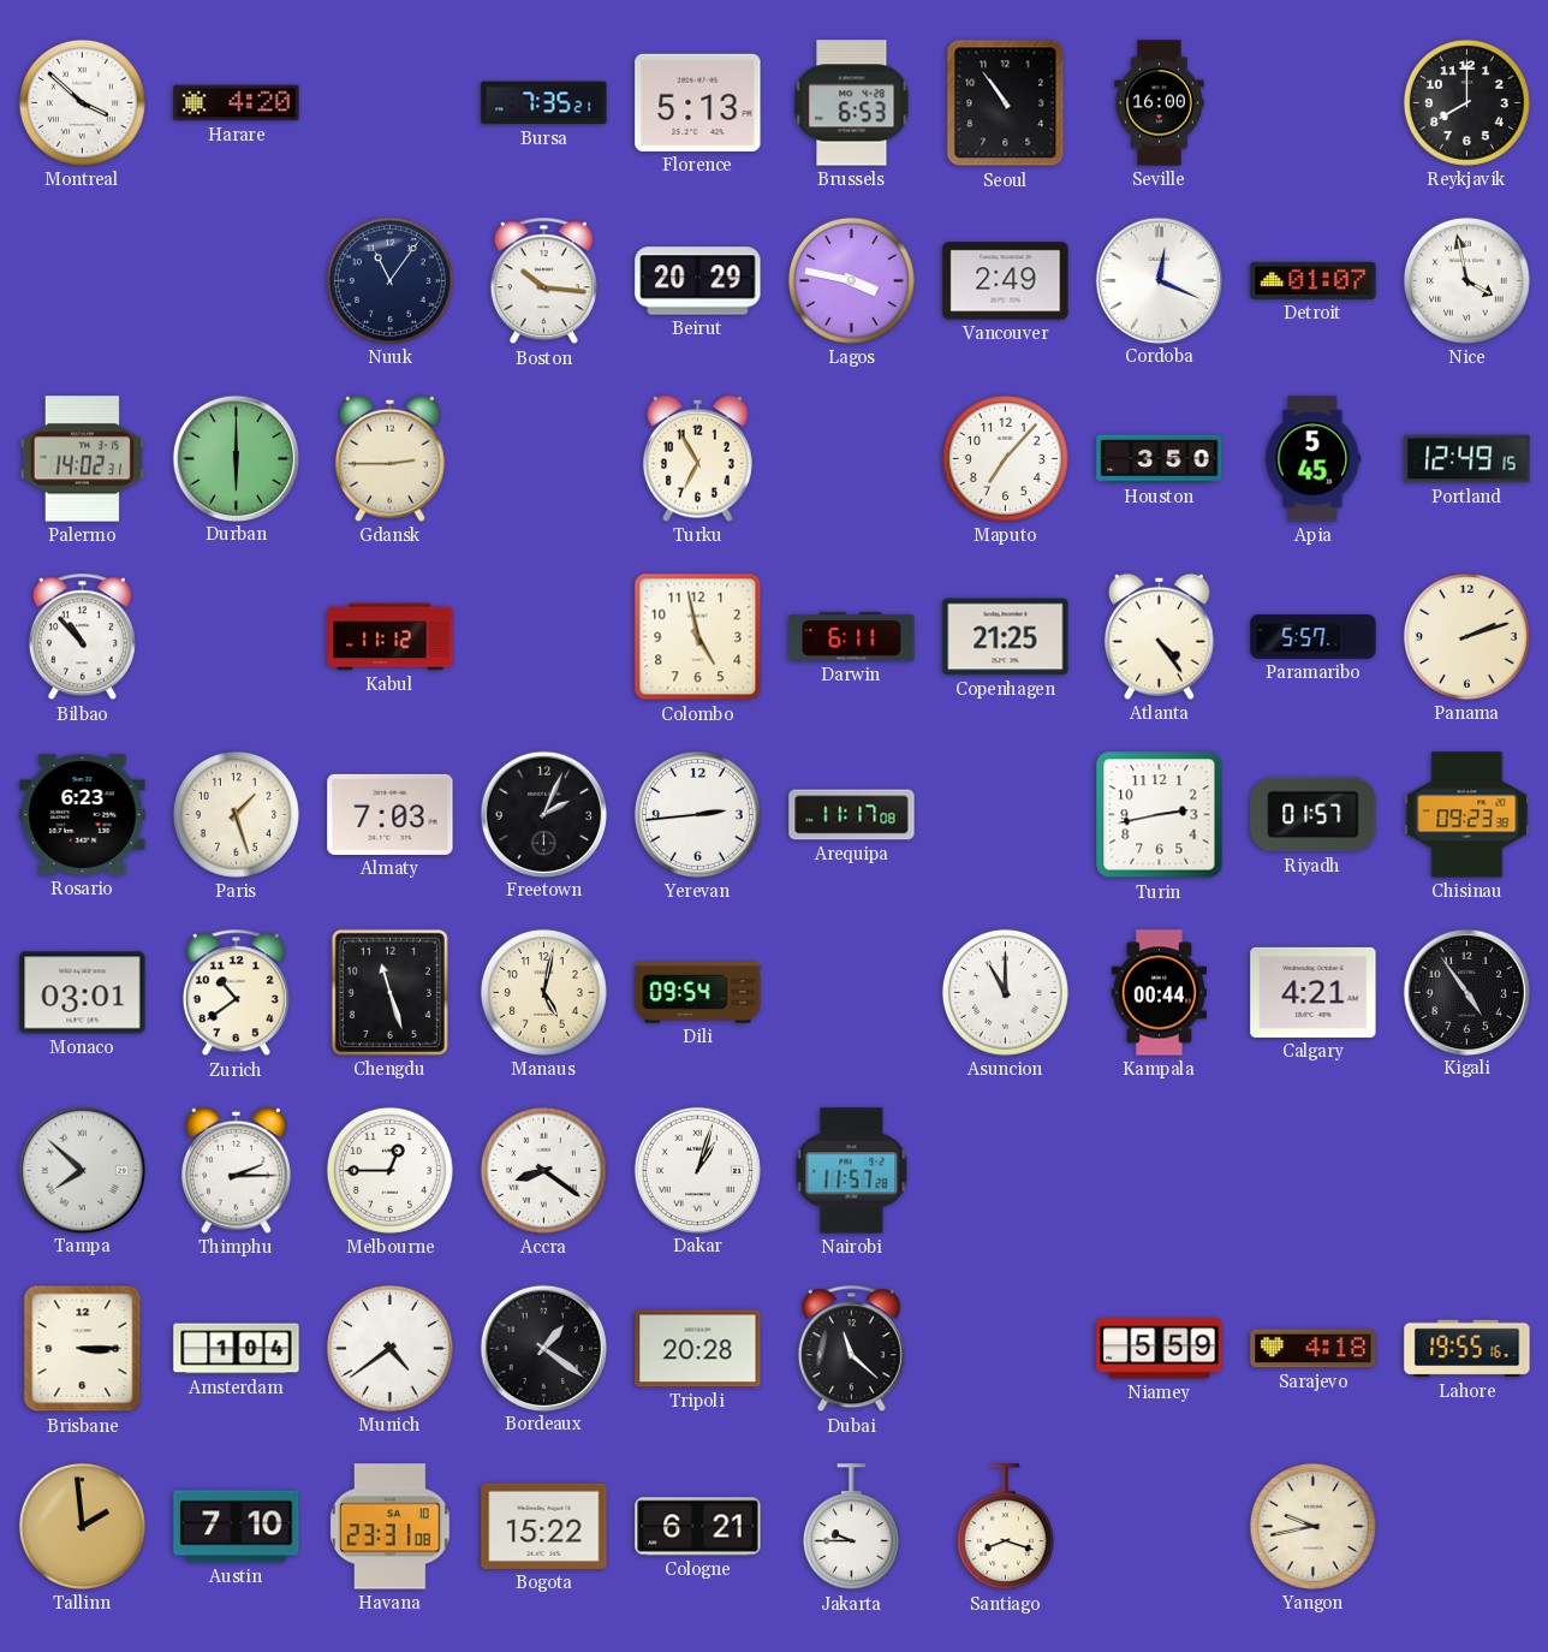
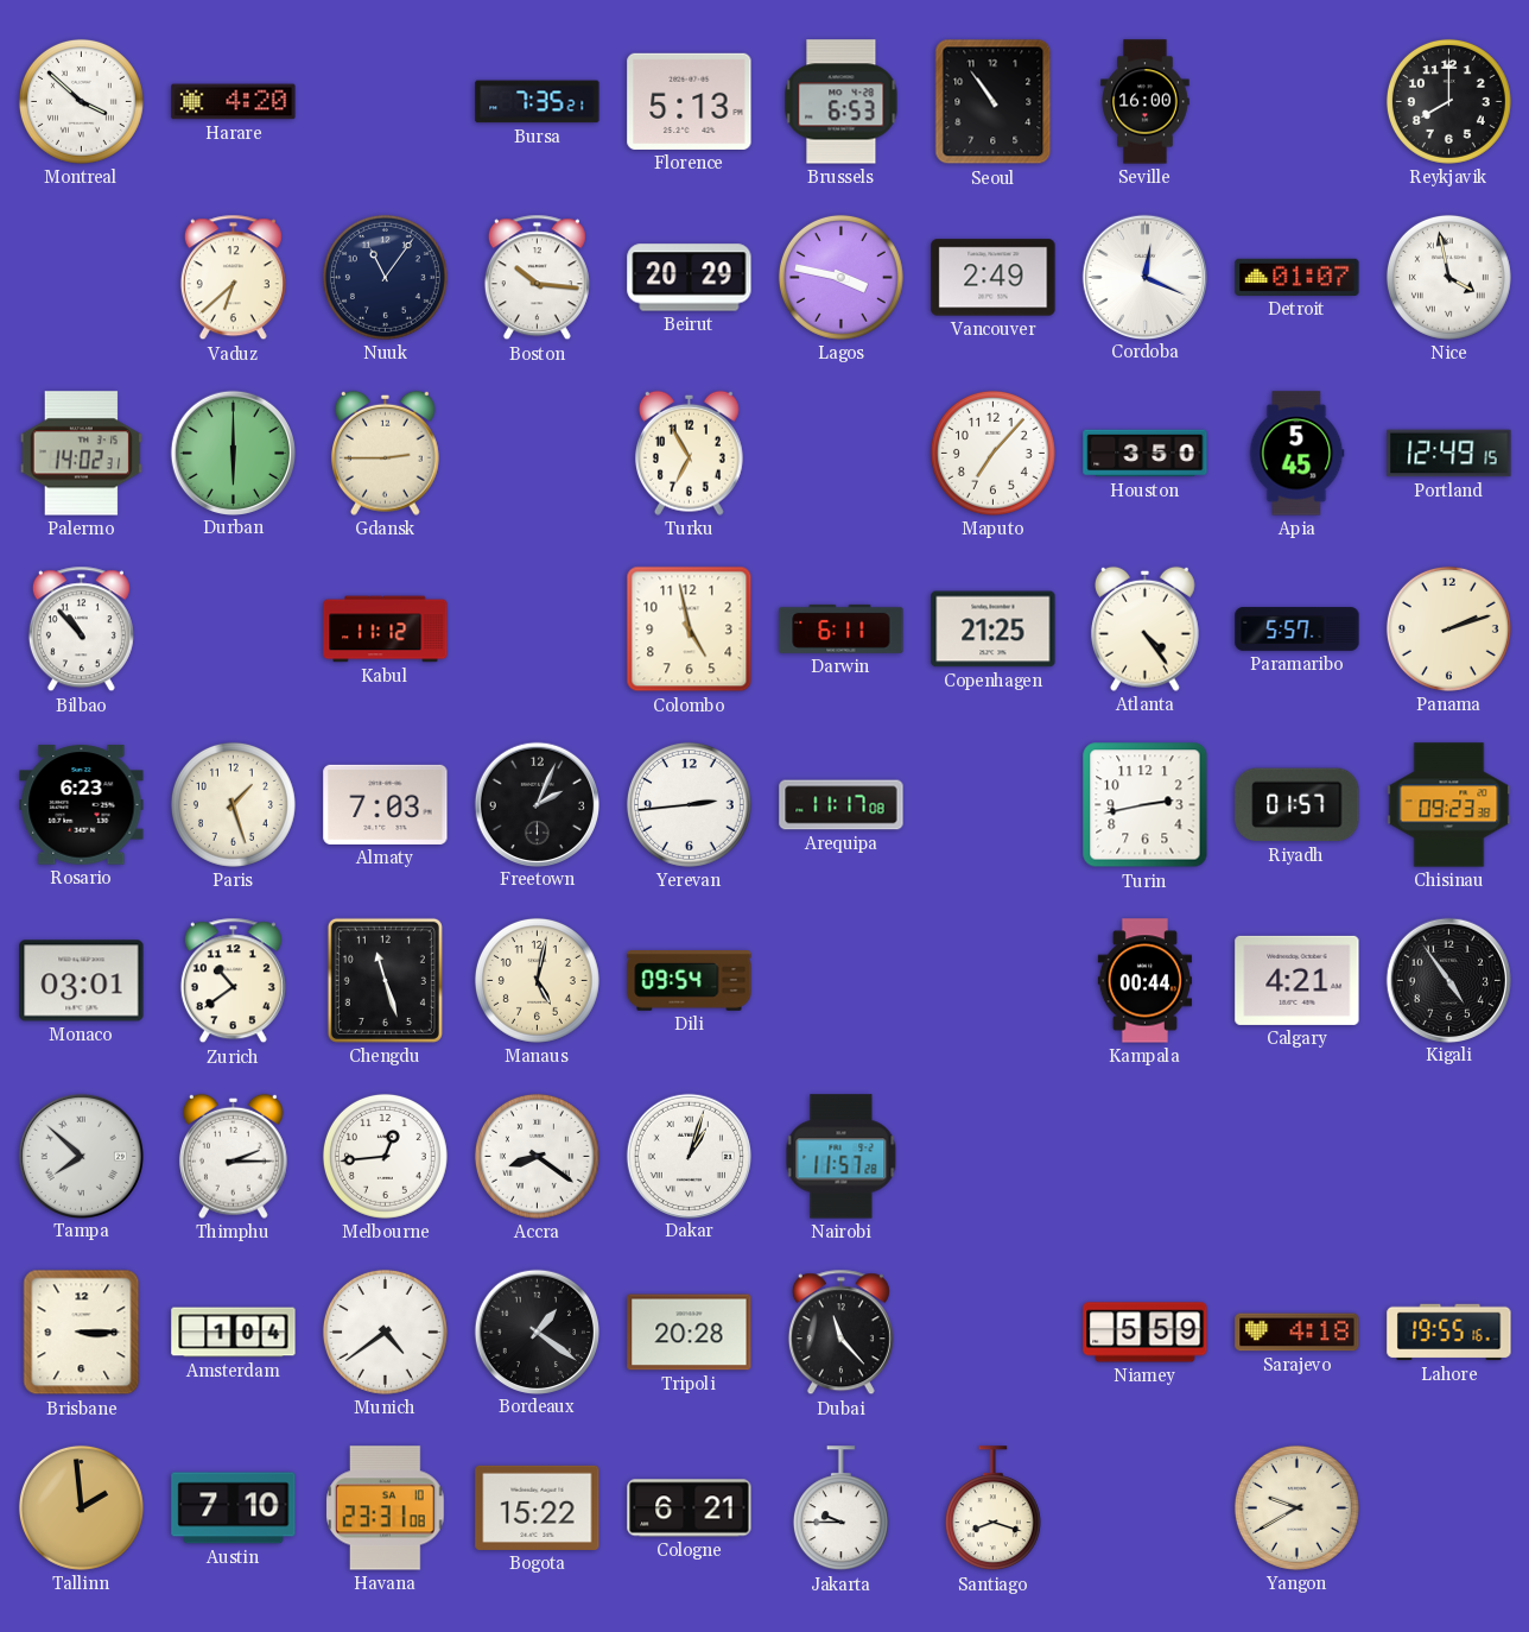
Vaduz: none -> 6:38 (233, 278)
Asuncion: 11:00 -> none (1005, 992)
Melbourne: 12:45 -> 12:44 (385, 1156)
Dubai: 11:22 -> 11:23 (840, 1333)
Yangon: 9:43 -> 9:40 (1296, 1507)
